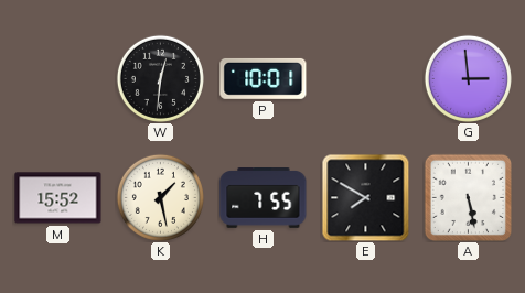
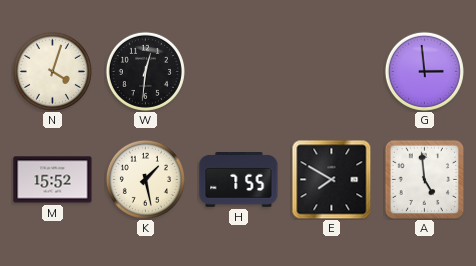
N: none -> 4:03 (52, 71)
P: 10:01 -> none (264, 78)
A: 5:28 -> 4:59 (424, 179)
